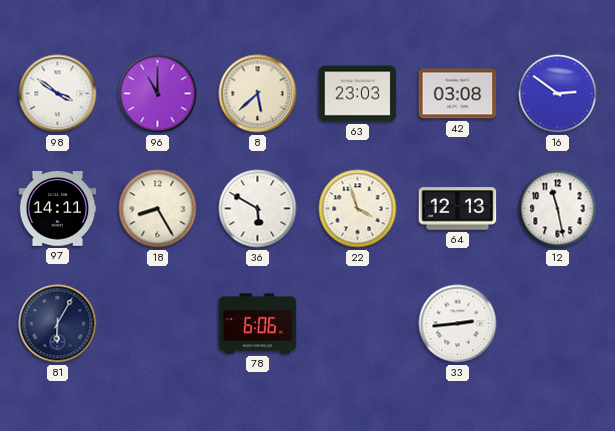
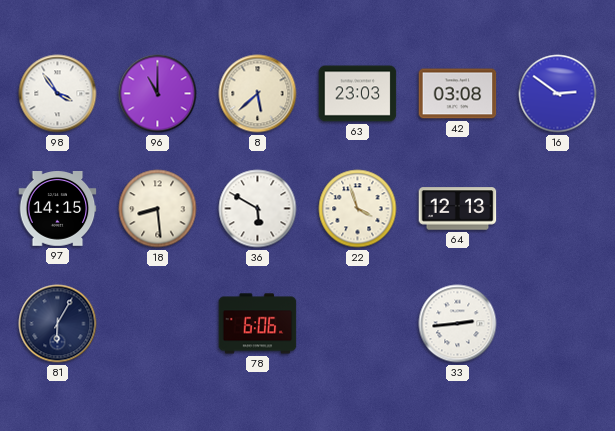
98: 3:51 -> 3:54 (58, 94)
97: 14:11 -> 14:15 (58, 209)
18: 8:25 -> 8:29 (158, 209)
12: 11:28 -> none (558, 209)
